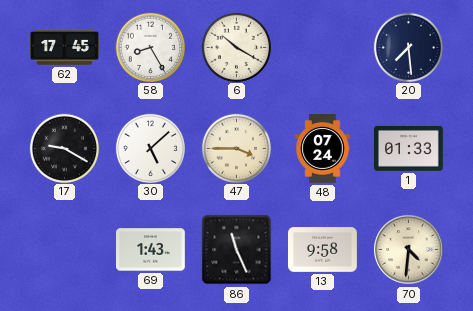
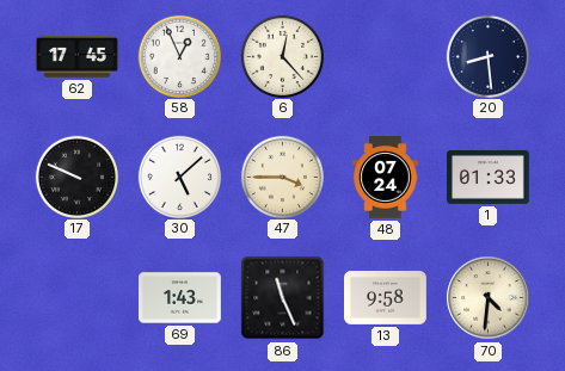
58: 8:25 -> 12:56 (179, 56)
6: 10:20 -> 12:23 (282, 56)
20: 7:29 -> 8:29 (487, 56)
17: 9:20 -> 9:49 (76, 177)
